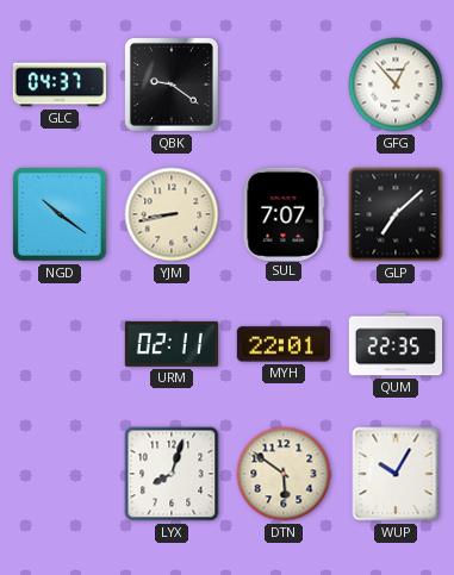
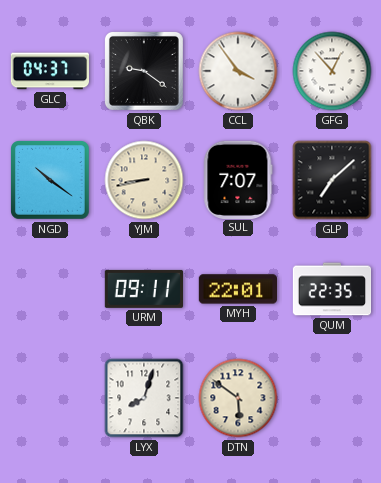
CCL: none -> 3:54 (238, 71)
URM: 02:11 -> 09:11 (143, 289)
WUP: 10:05 -> none (396, 474)
